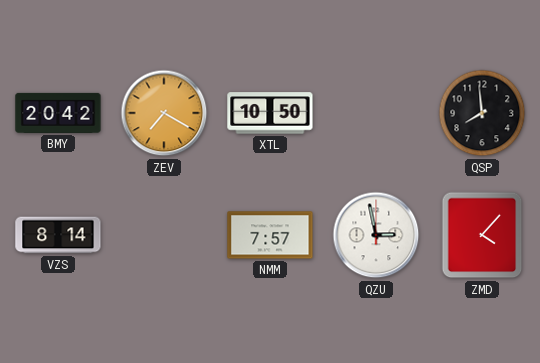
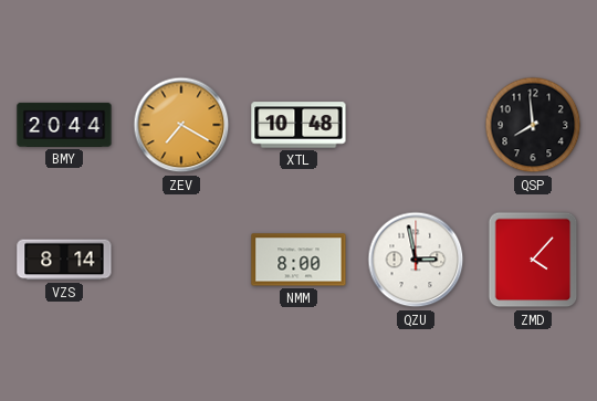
BMY: 20:42 -> 20:44 (64, 125)
XTL: 10:50 -> 10:48 (298, 125)
NMM: 7:57 -> 8:00 (298, 260)
